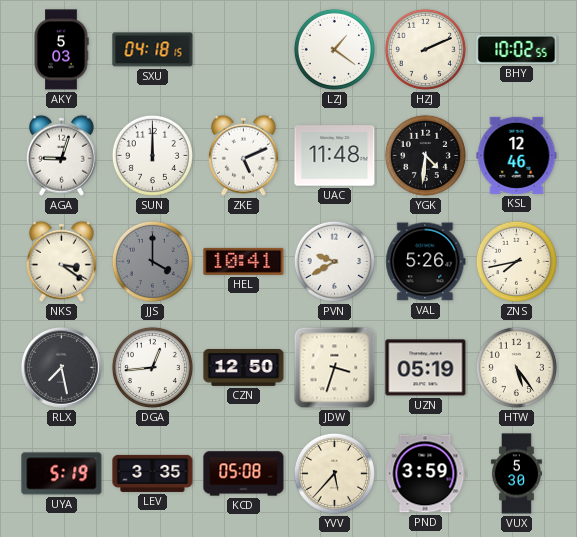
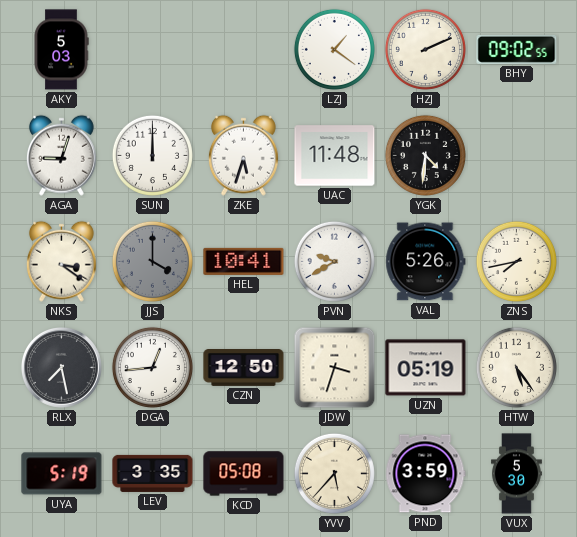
SXU: 04:18 -> none (153, 50)
BHY: 10:02 -> 09:02 (517, 49)
ZKE: 5:11 -> 5:33 (243, 155)
KSL: 12:46 -> none (517, 155)
